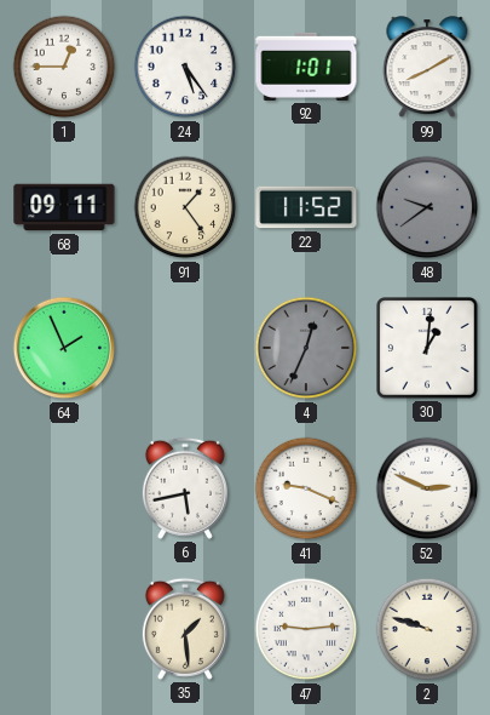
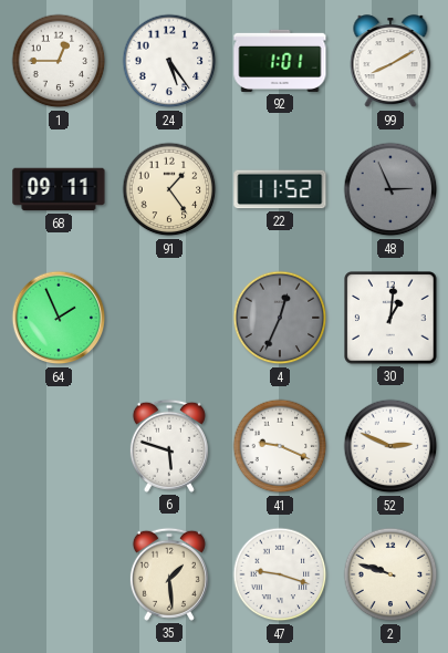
48: 9:39 -> 2:56 (390, 189)
6: 5:43 -> 5:48 (169, 446)
47: 9:14 -> 9:18 (280, 574)
